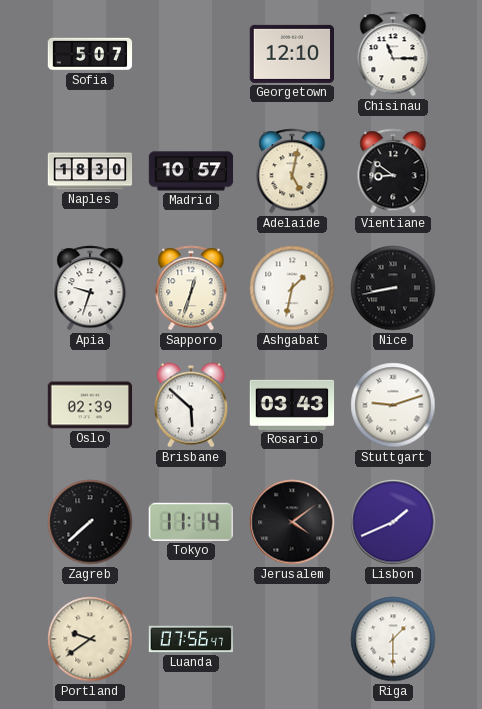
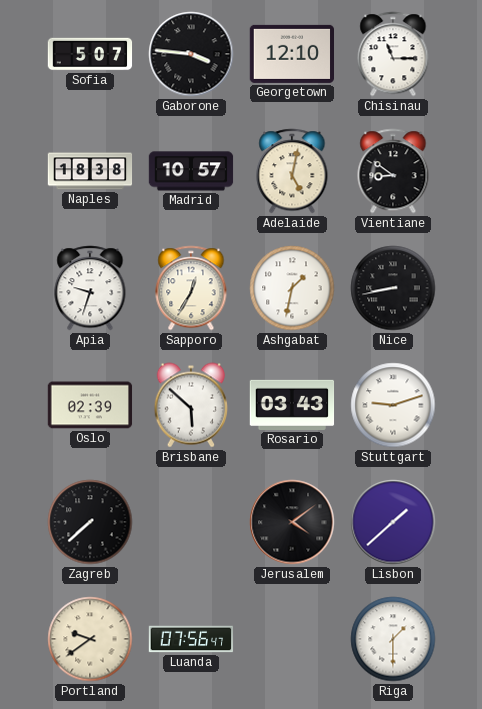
Gaborone: none -> 3:46 (191, 54)
Naples: 18:30 -> 18:38 (90, 171)
Sapporo: 12:33 -> 12:35 (191, 288)
Tokyo: 11:14 -> none (191, 522)
Lisbon: 1:41 -> 1:38 (393, 522)
